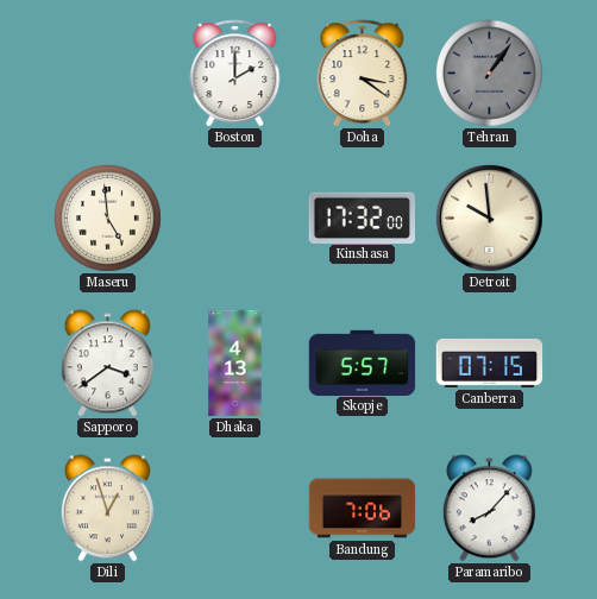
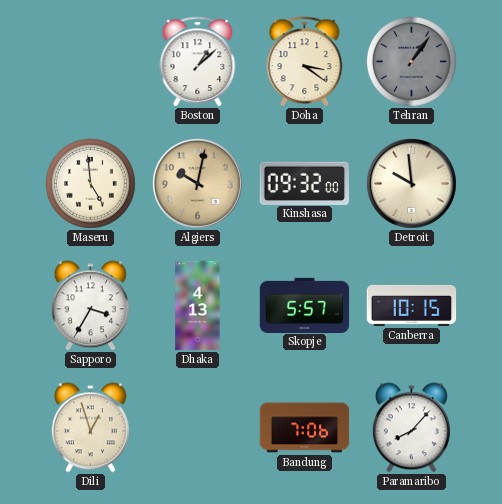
Boston: 2:00 -> 1:08 (198, 62)
Algiers: none -> 10:02 (197, 183)
Kinshasa: 17:32 -> 09:32 (304, 183)
Sapporo: 3:39 -> 3:35 (90, 306)
Canberra: 07:15 -> 10:15 (412, 305)
